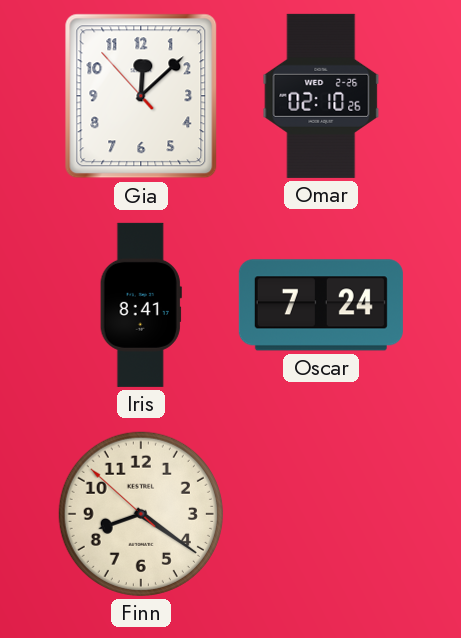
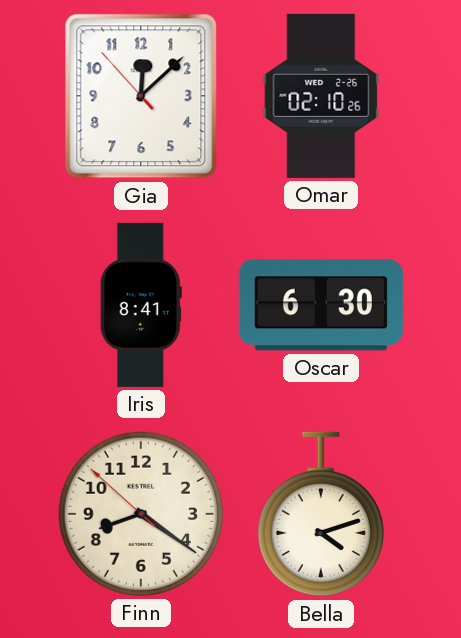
Oscar: 7:24 -> 6:30 (321, 305)
Bella: none -> 4:12 (321, 514)
